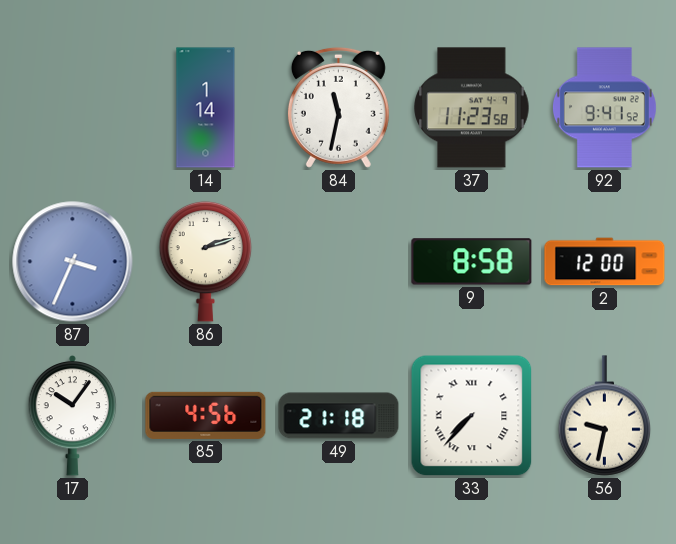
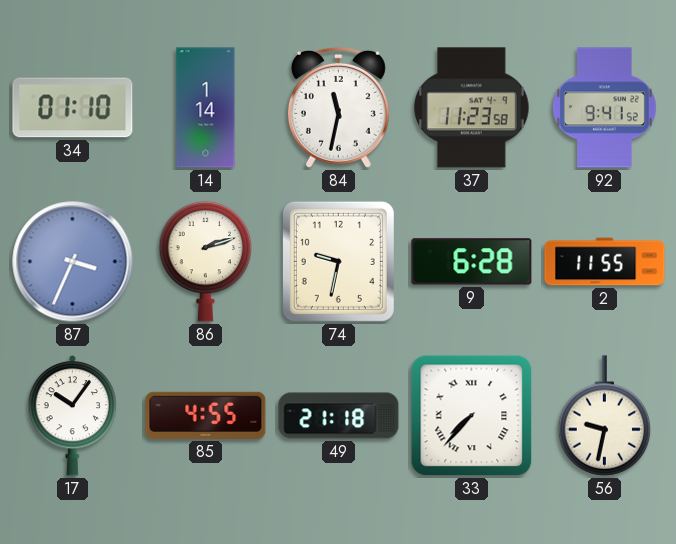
34: none -> 01:10 (73, 108)
74: none -> 9:32 (338, 261)
9: 8:58 -> 6:28 (472, 262)
2: 12:00 -> 11:55 (605, 262)
85: 4:56 -> 4:55 (206, 415)
